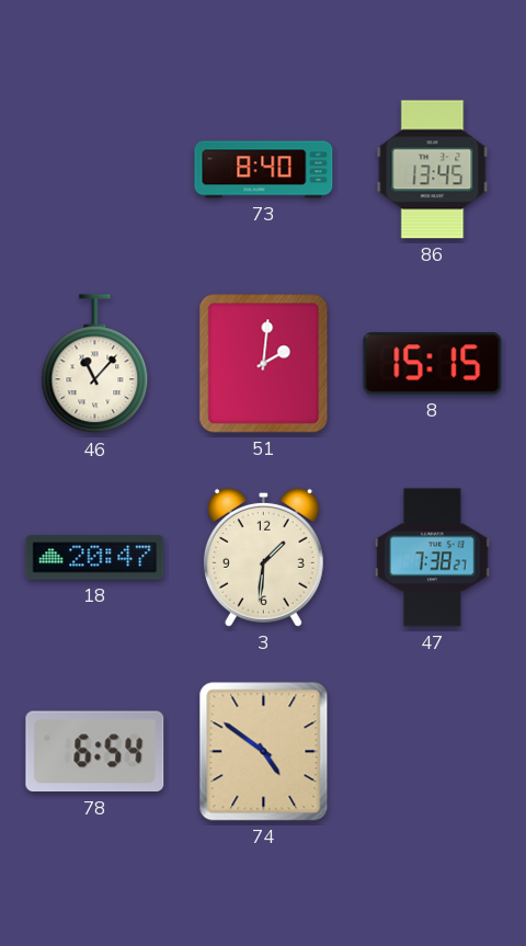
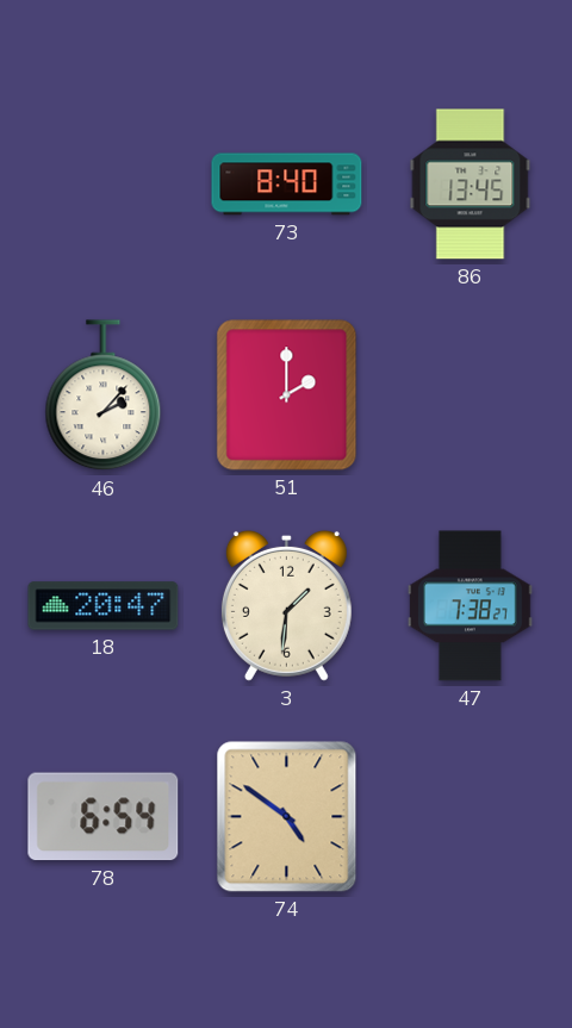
46: 11:07 -> 2:07 (104, 395)
51: 2:01 -> 2:00 (287, 395)
8: 15:15 -> none (433, 364)
